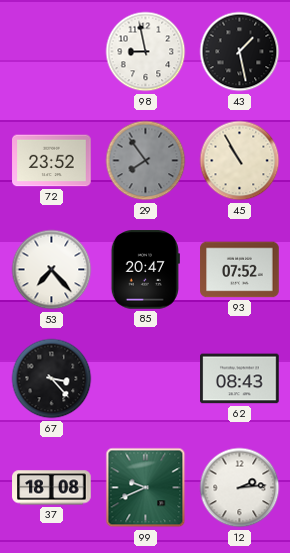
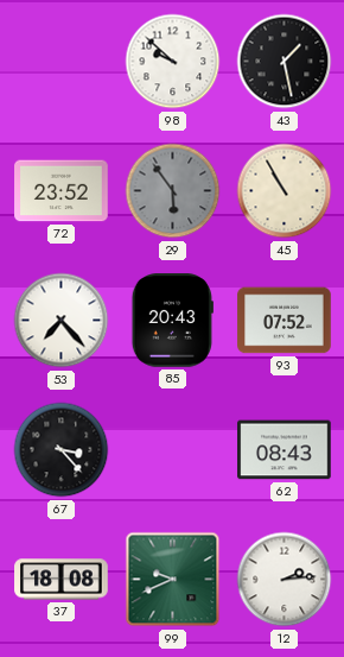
98: 8:58 -> 9:52 (173, 62)
29: 7:54 -> 5:54 (173, 191)
85: 20:47 -> 20:43 (172, 321)
